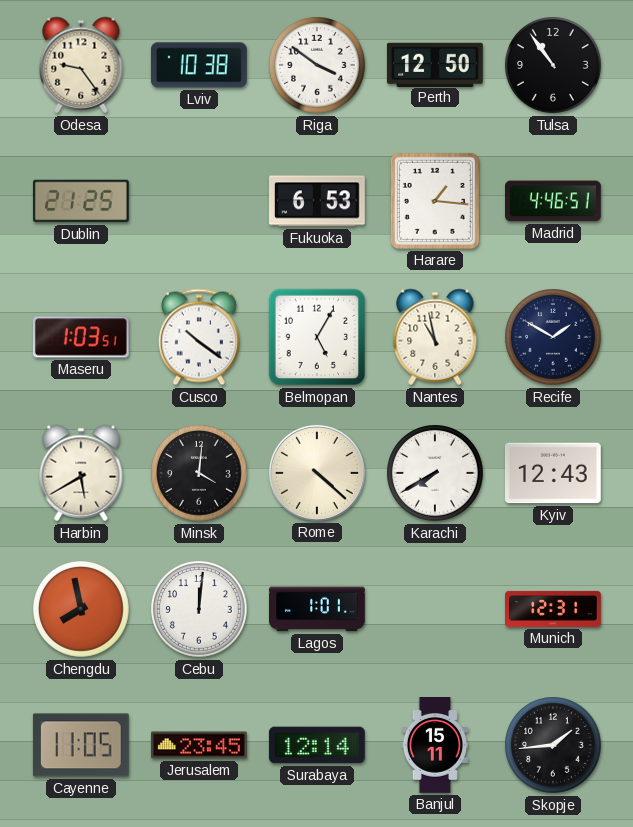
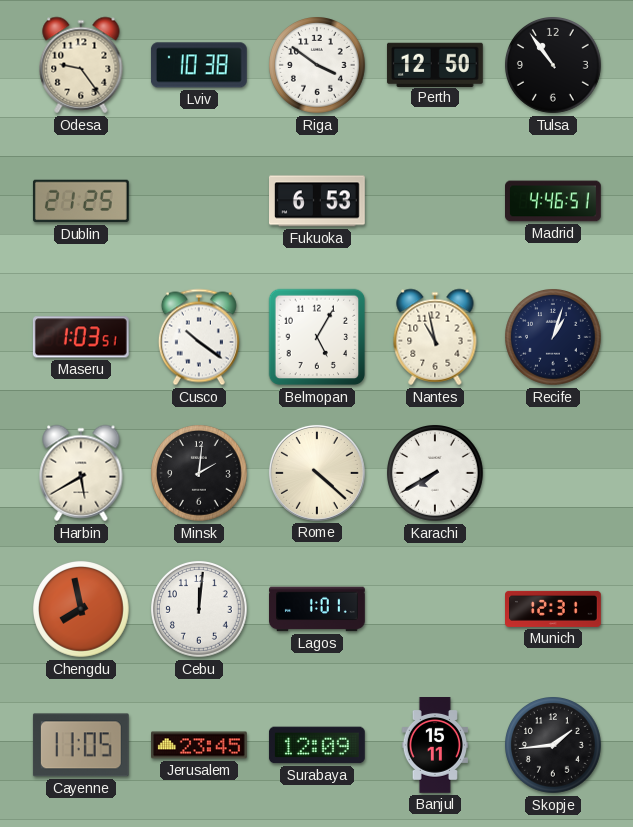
Harare: 1:16 -> none (435, 201)
Recife: 1:50 -> 1:03 (554, 338)
Minsk: 4:01 -> 2:01 (200, 474)
Kyiv: 12:43 -> none (553, 473)
Surabaya: 12:14 -> 12:09 (317, 745)
